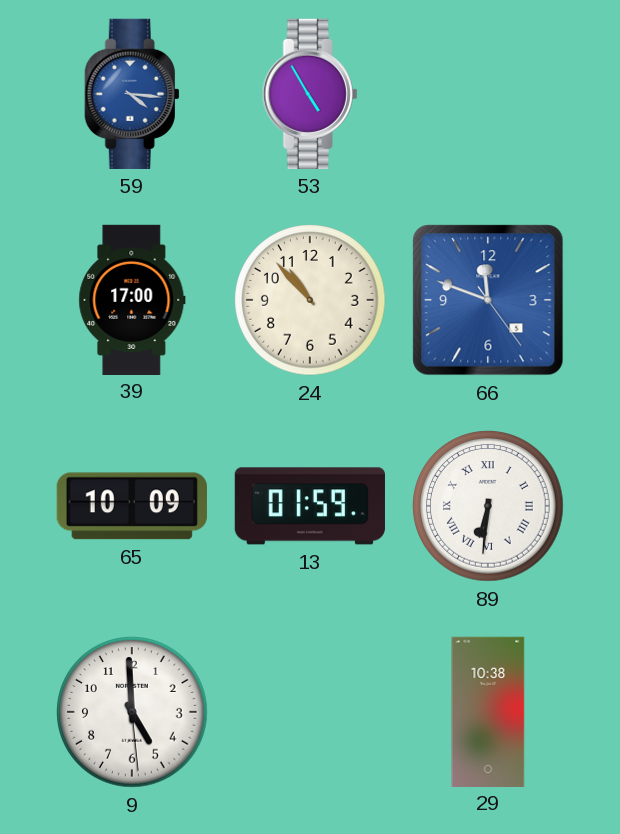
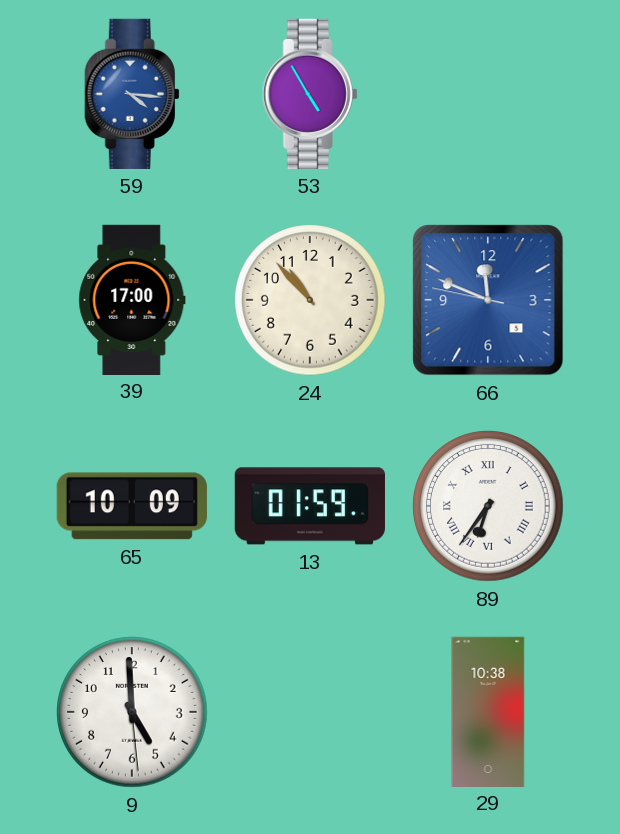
66: 11:48:24 -> 11:48:47 (488, 300)
89: 6:31 -> 6:36 (488, 506)
